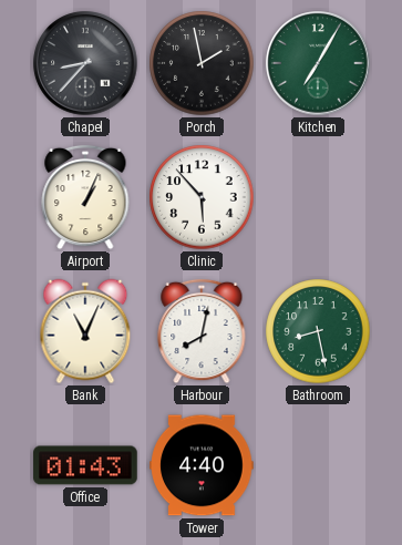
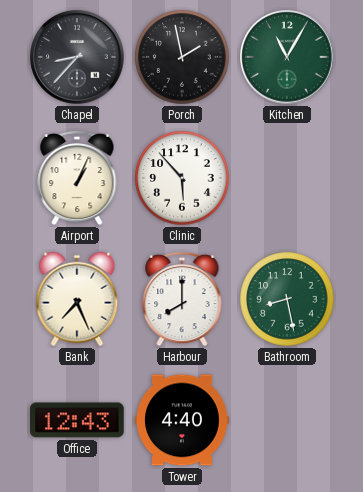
Kitchen: 7:05 -> 11:05 (287, 57)
Bank: 11:04 -> 7:26 (77, 299)
Harbour: 8:02 -> 8:00 (182, 299)
Office: 01:43 -> 12:43 (77, 420)
